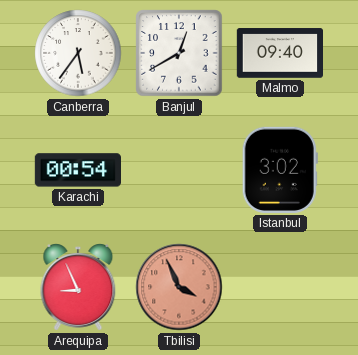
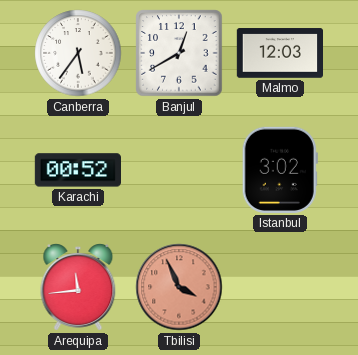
Malmo: 09:40 -> 12:03 (279, 53)
Karachi: 00:54 -> 00:52 (77, 170)
Arequipa: 8:56 -> 11:44 (78, 287)
